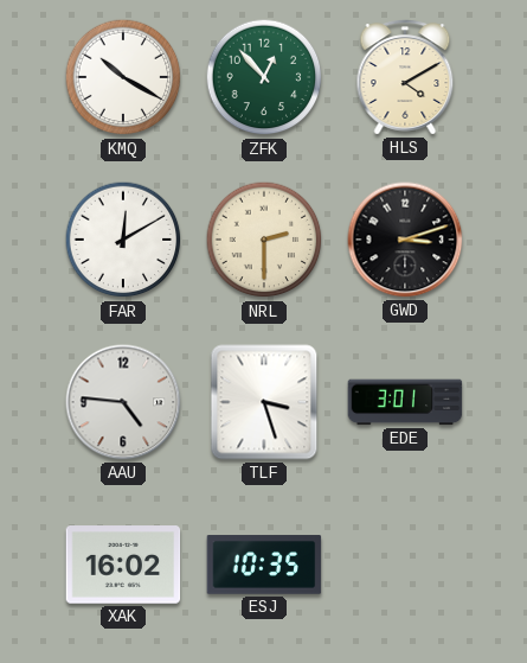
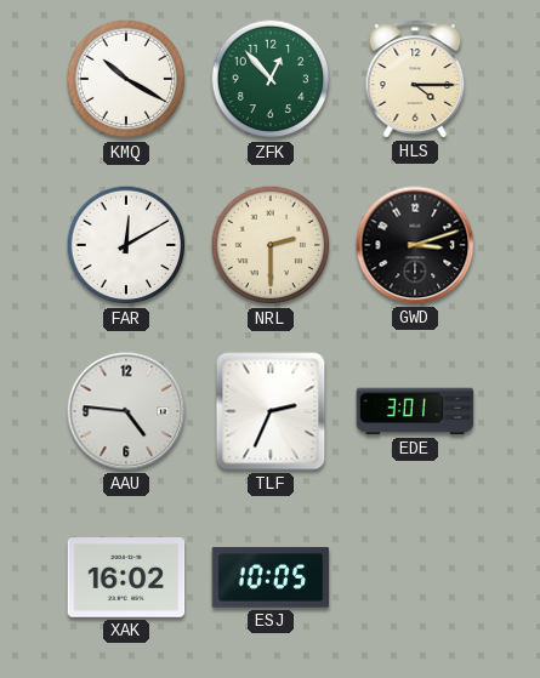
HLS: 4:10 -> 4:15 (415, 79)
TLF: 3:27 -> 2:34 (271, 411)
ESJ: 10:35 -> 10:05 (271, 577)
